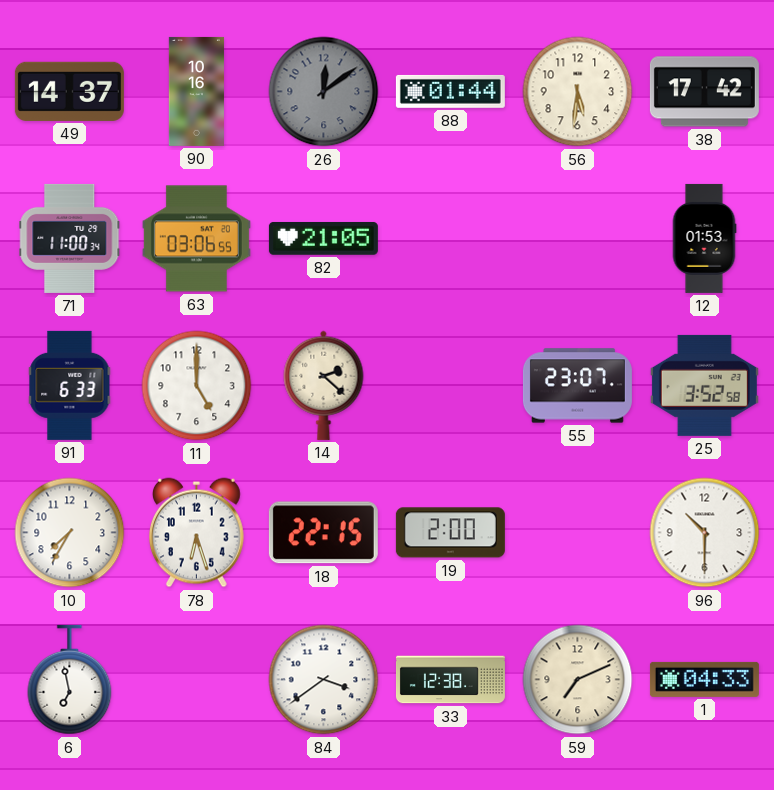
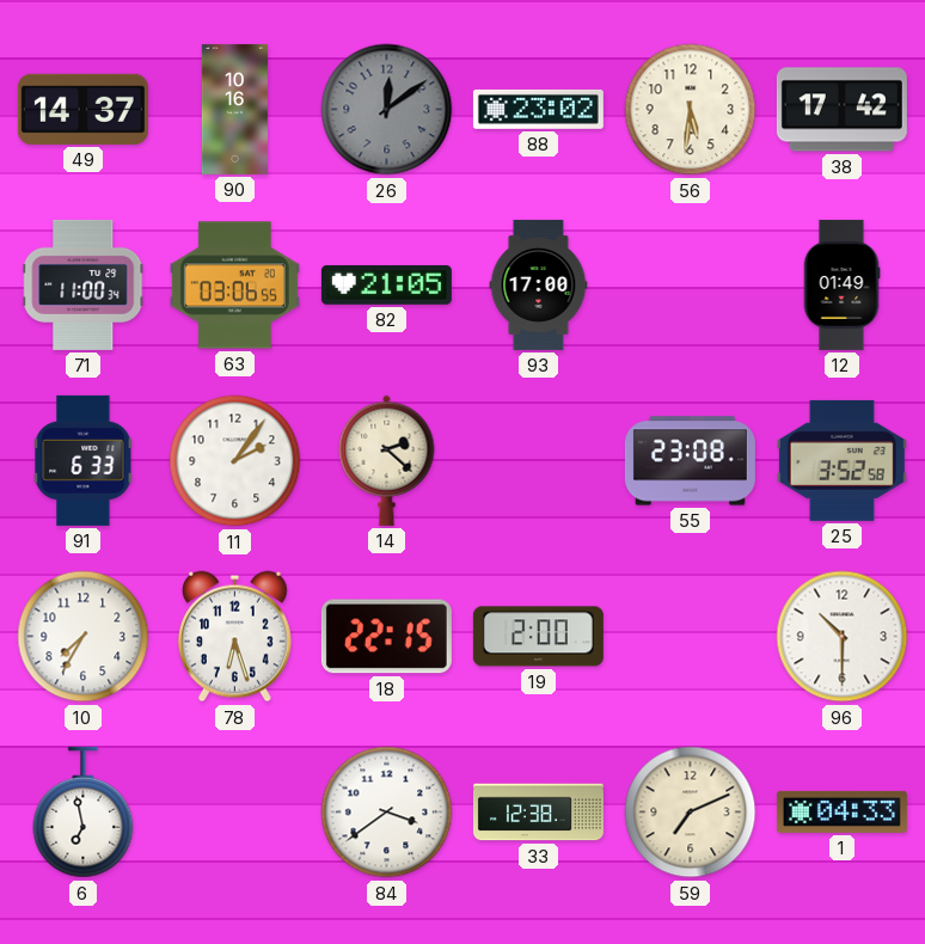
88: 01:44 -> 23:02 (538, 109)
93: none -> 17:00 (539, 284)
12: 01:53 -> 01:49 (841, 284)
11: 5:00 -> 2:06 (235, 461)
55: 23:07 -> 23:08 (690, 461)
